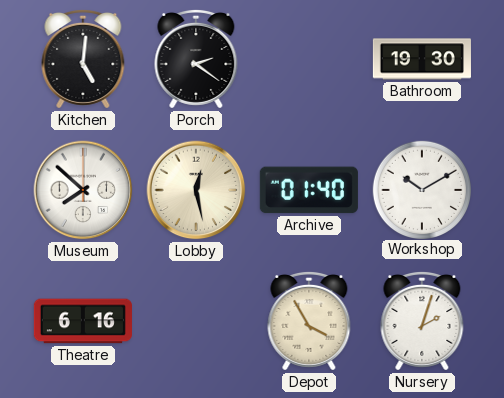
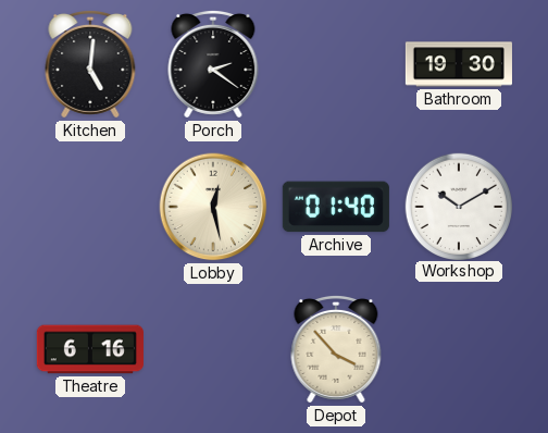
Museum: 7:52 -> none (83, 190)
Depot: 3:55 -> 3:53 (336, 349)
Nursery: 2:03 -> none (422, 321)
